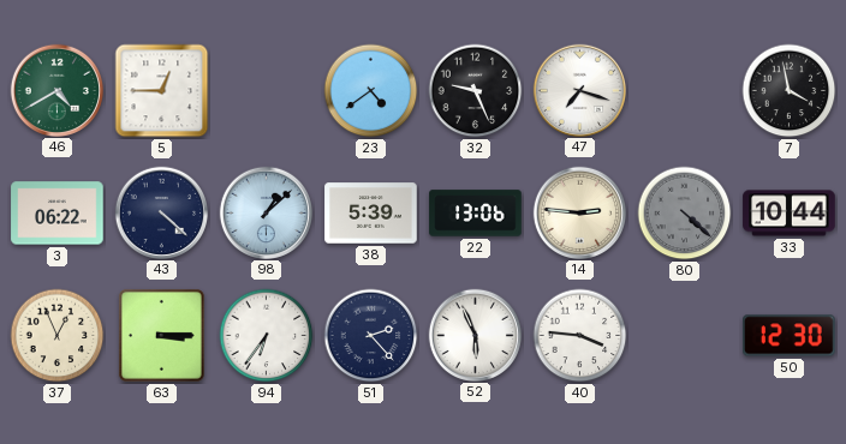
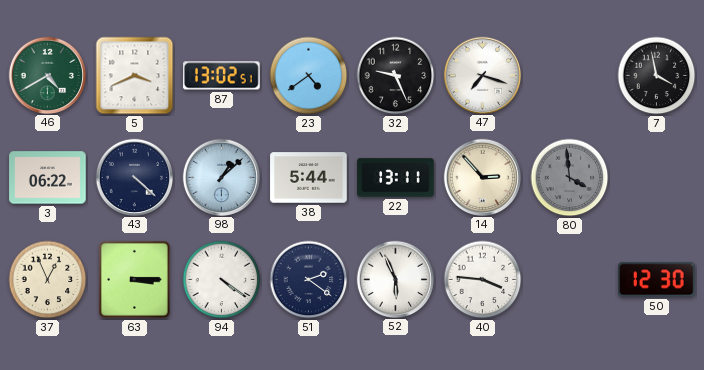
5: 12:45 -> 3:41 (135, 76)
87: none -> 13:02 (222, 76)
38: 5:39 -> 5:44 (309, 178)
22: 13:06 -> 13:11 (396, 178)
14: 2:46 -> 2:53 (482, 177)
80: 4:22 -> 3:59 (570, 178)
33: 10:44 -> none (790, 214)
94: 6:36 -> 4:21 (222, 280)
51: 2:23 -> 2:21 (309, 280)
